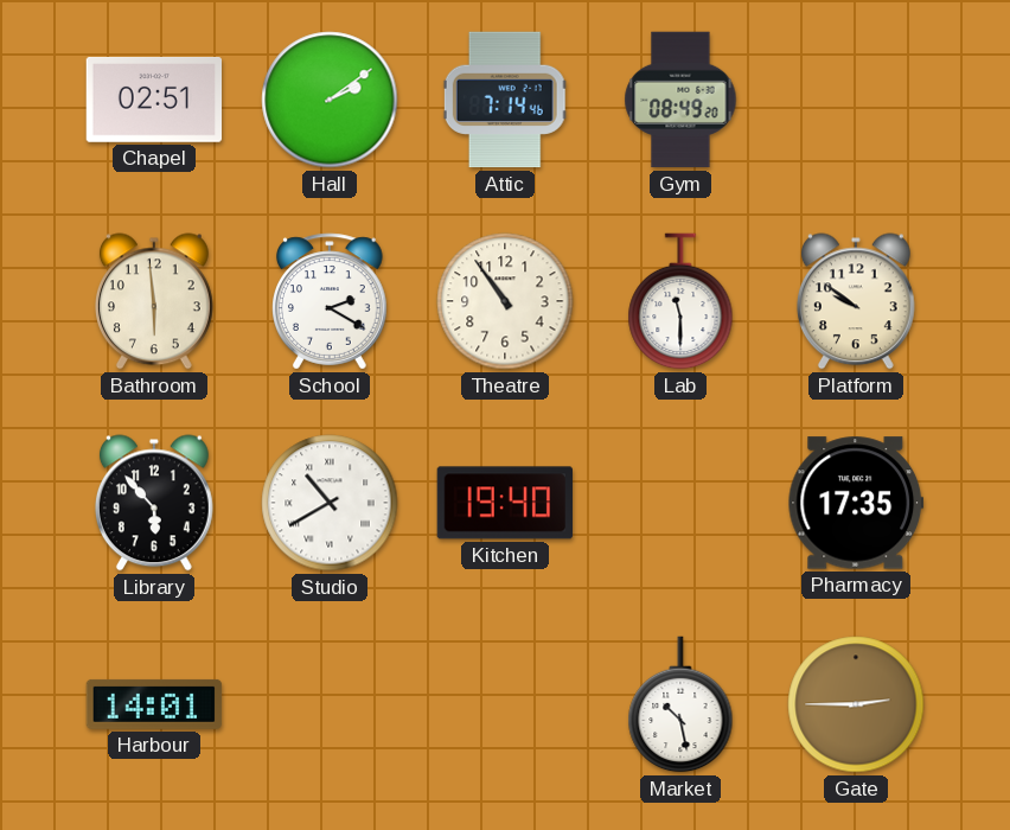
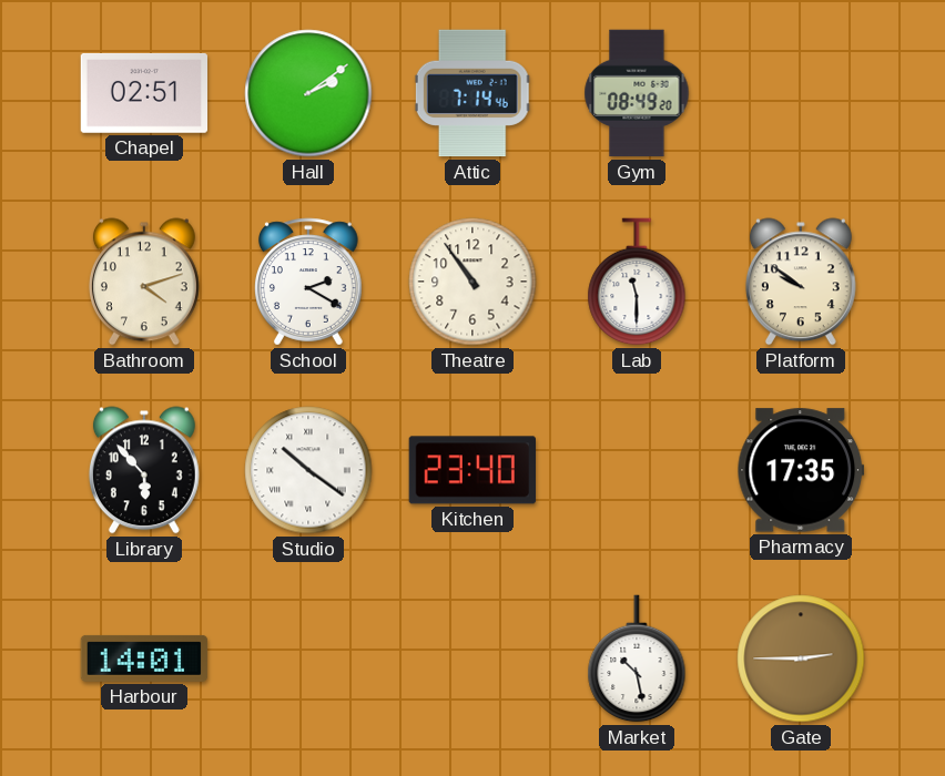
Bathroom: 5:59 -> 4:12 (144, 282)
Studio: 10:40 -> 10:21 (308, 470)
Kitchen: 19:40 -> 23:40 (471, 470)
